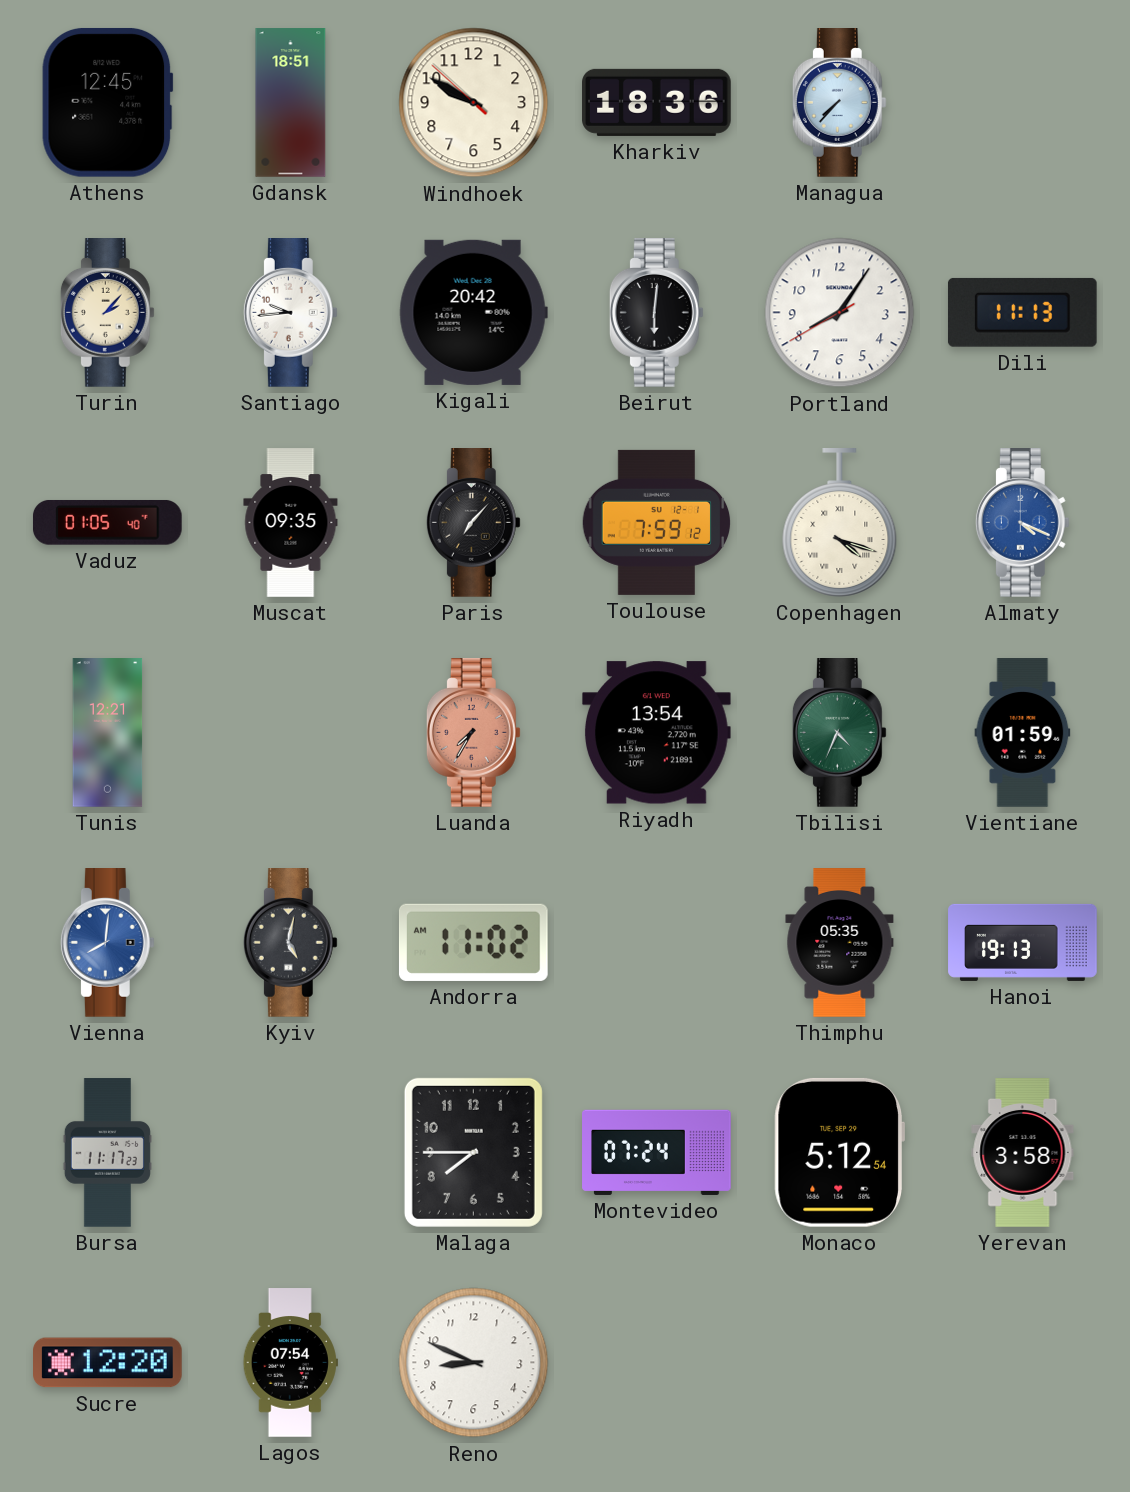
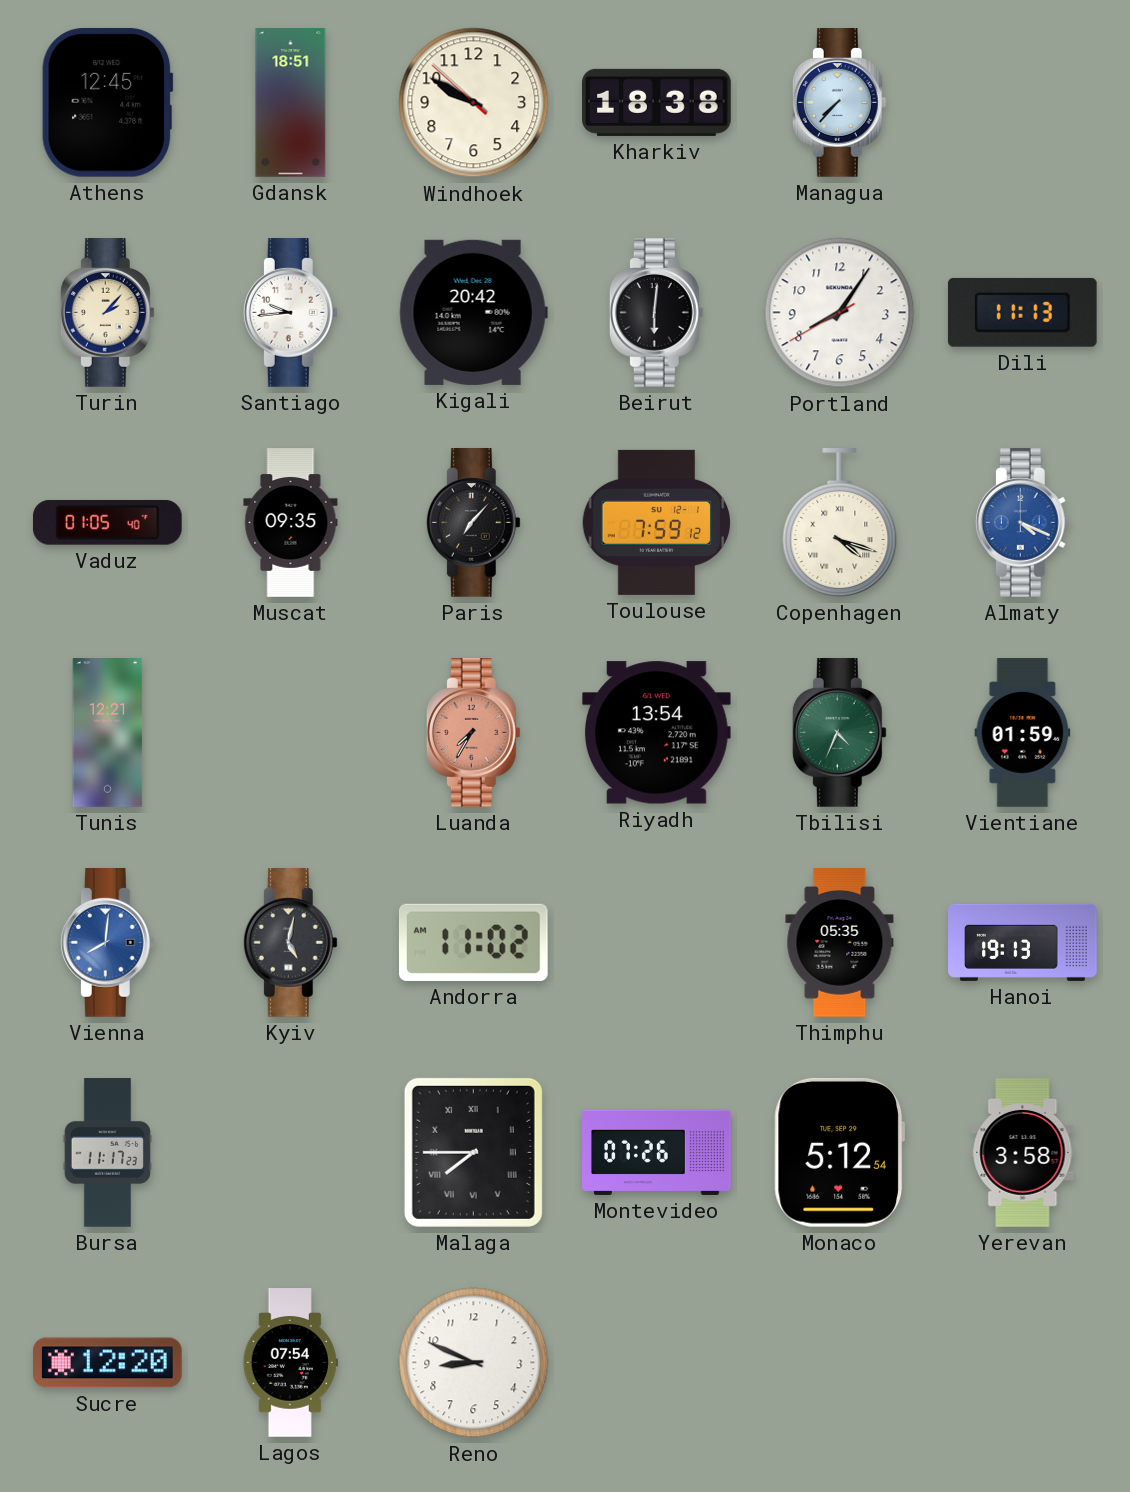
Kharkiv: 18:36 -> 18:38 (657, 102)
Malaga numerals: Arabic -> Roman (473, 1152)
Montevideo: 07:24 -> 07:26 (657, 1152)
